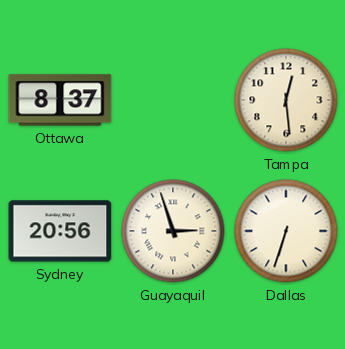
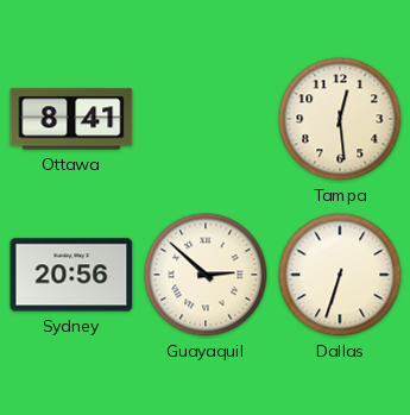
Ottawa: 8:37 -> 8:41 (71, 119)
Guayaquil: 2:57 -> 2:52 (206, 275)
